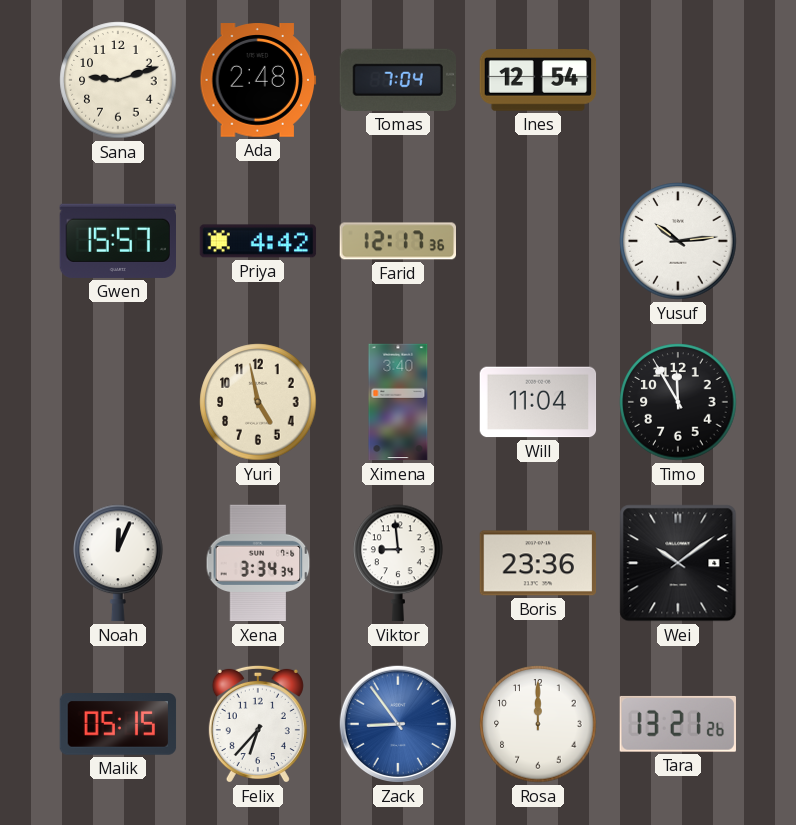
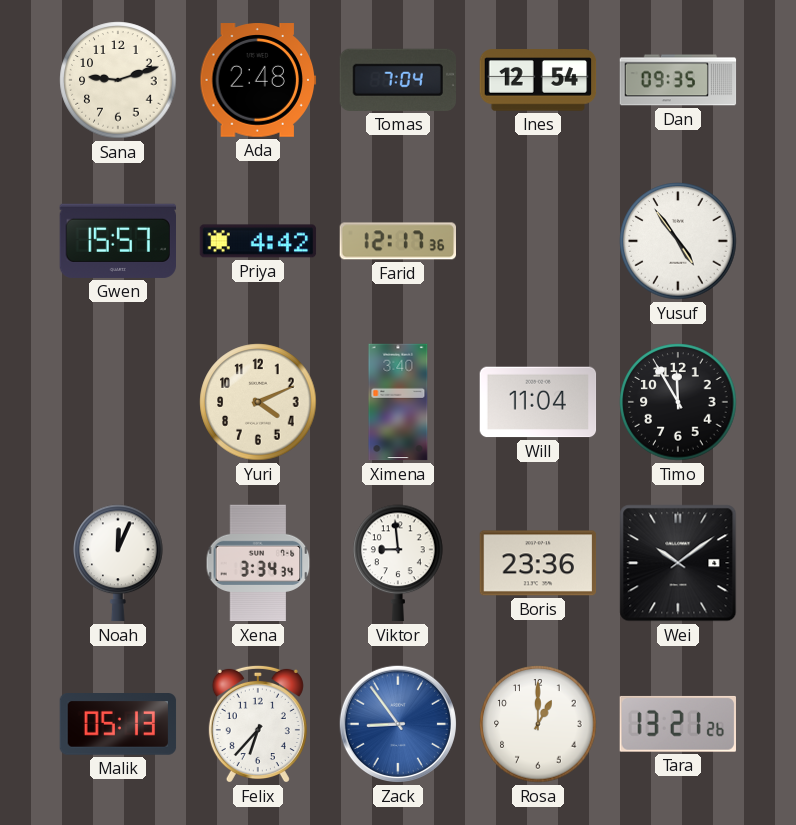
Dan: none -> 09:35 (678, 80)
Yusuf: 10:14 -> 4:54 (678, 241)
Yuri: 4:58 -> 4:11 (258, 402)
Malik: 05:15 -> 05:13 (118, 725)
Rosa: 12:00 -> 1:00 (538, 724)
